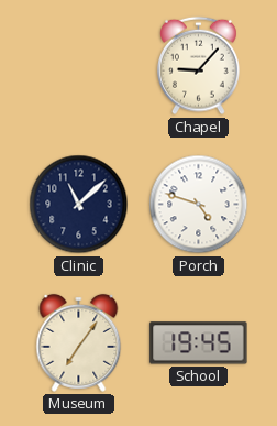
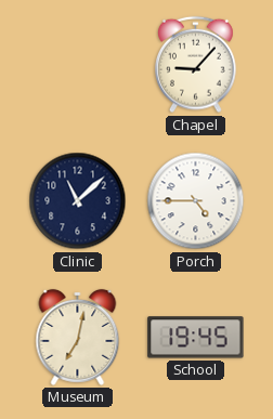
Porch: 4:48 -> 4:45 (196, 201)
Museum: 7:06 -> 7:02 (78, 337)
